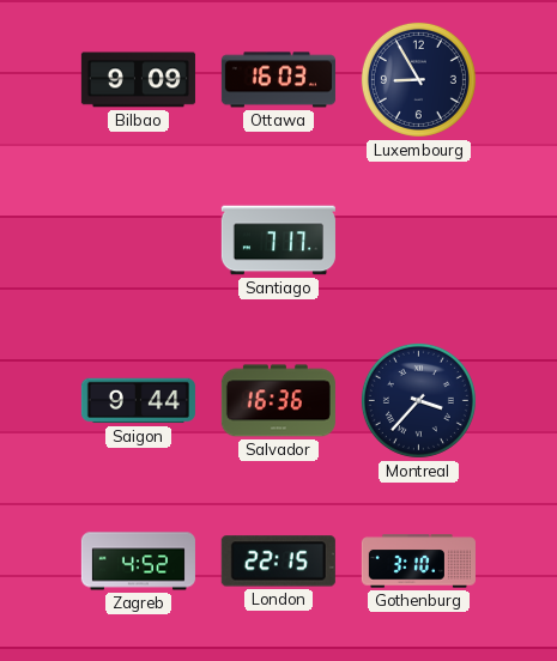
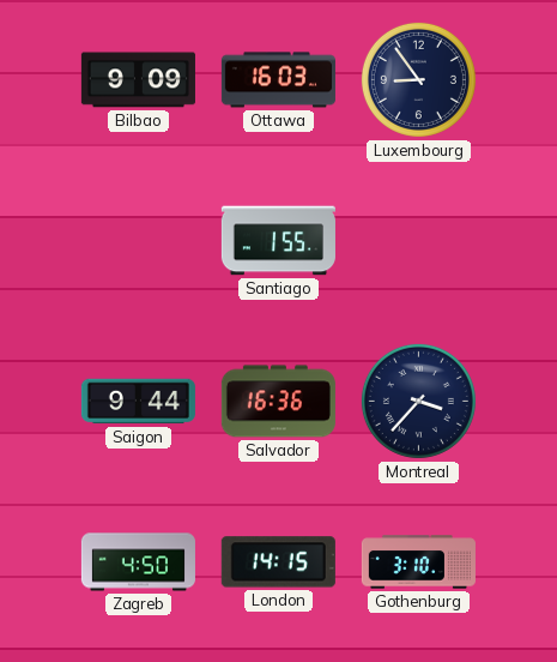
Luxembourg: 8:55 -> 8:54 (418, 79)
Santiago: 7:17 -> 1:55 (278, 241)
Zagreb: 4:52 -> 4:50 (138, 562)
London: 22:15 -> 14:15 (278, 562)
